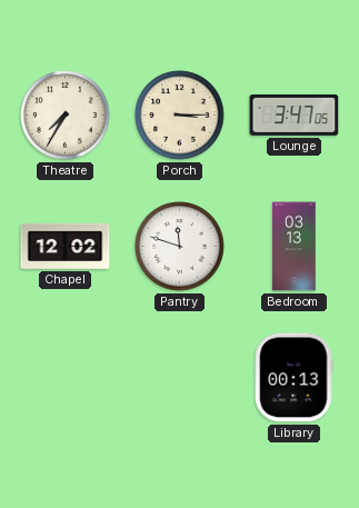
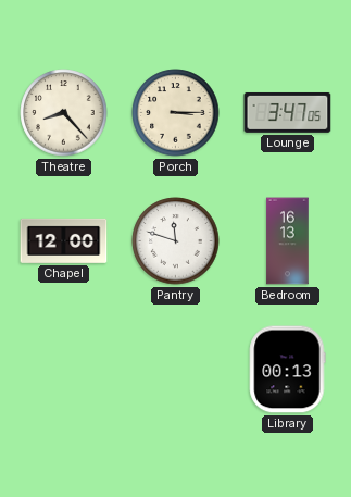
Theatre: 7:35 -> 8:23 (64, 113)
Chapel: 12:02 -> 12:00 (64, 240)
Bedroom: 03:13 -> 16:13 (288, 241)
